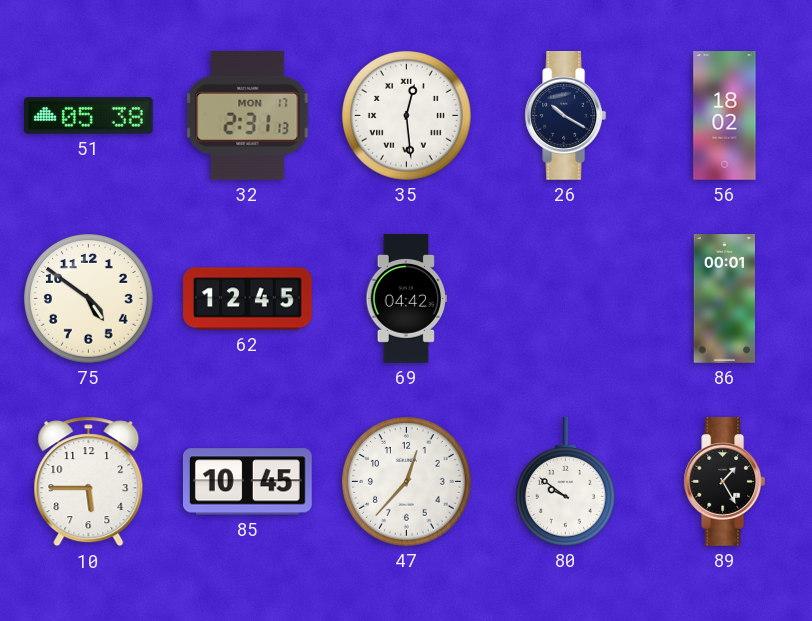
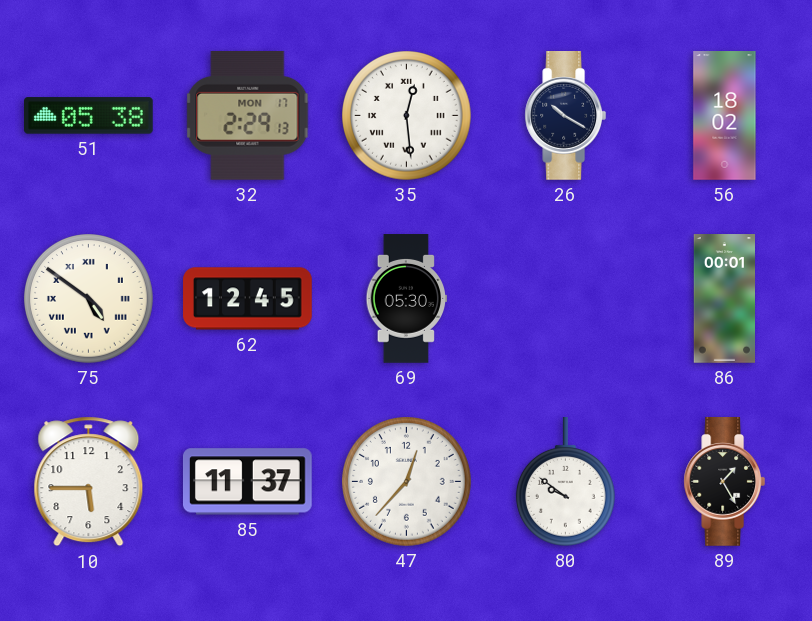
32: 2:31 -> 2:29 (248, 115)
75 numerals: Arabic -> Roman (89, 299)
69: 04:42 -> 05:30 (407, 299)
85: 10:45 -> 11:37 (247, 482)
